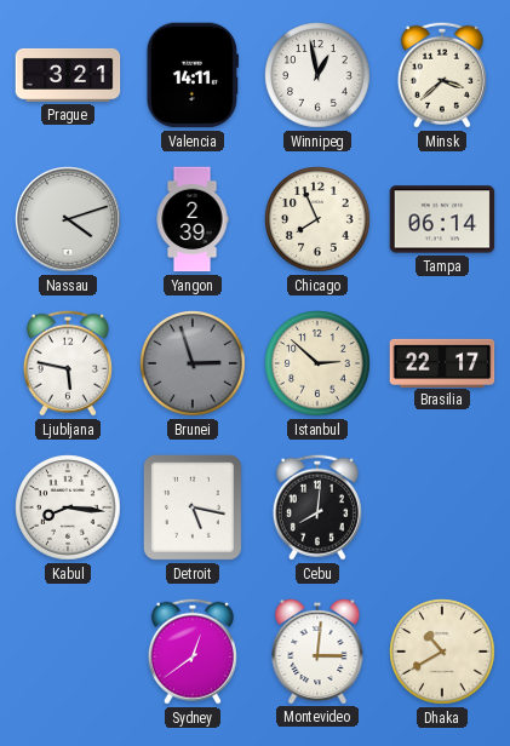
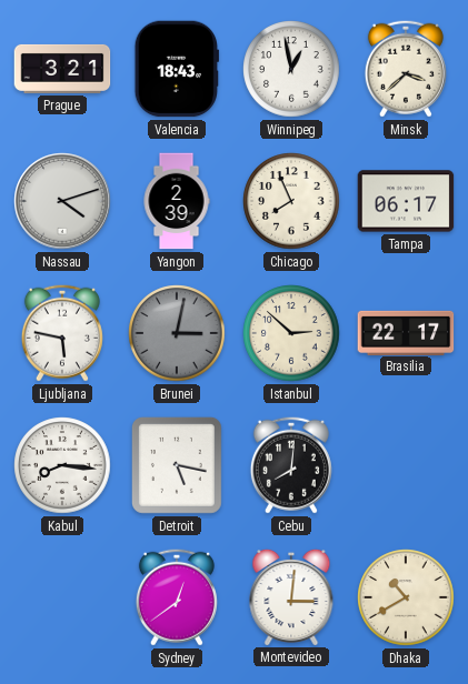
Valencia: 14:11 -> 18:43 (177, 69)
Tampa: 06:14 -> 06:17 (406, 201)
Brunei: 2:57 -> 3:02 (177, 333)
